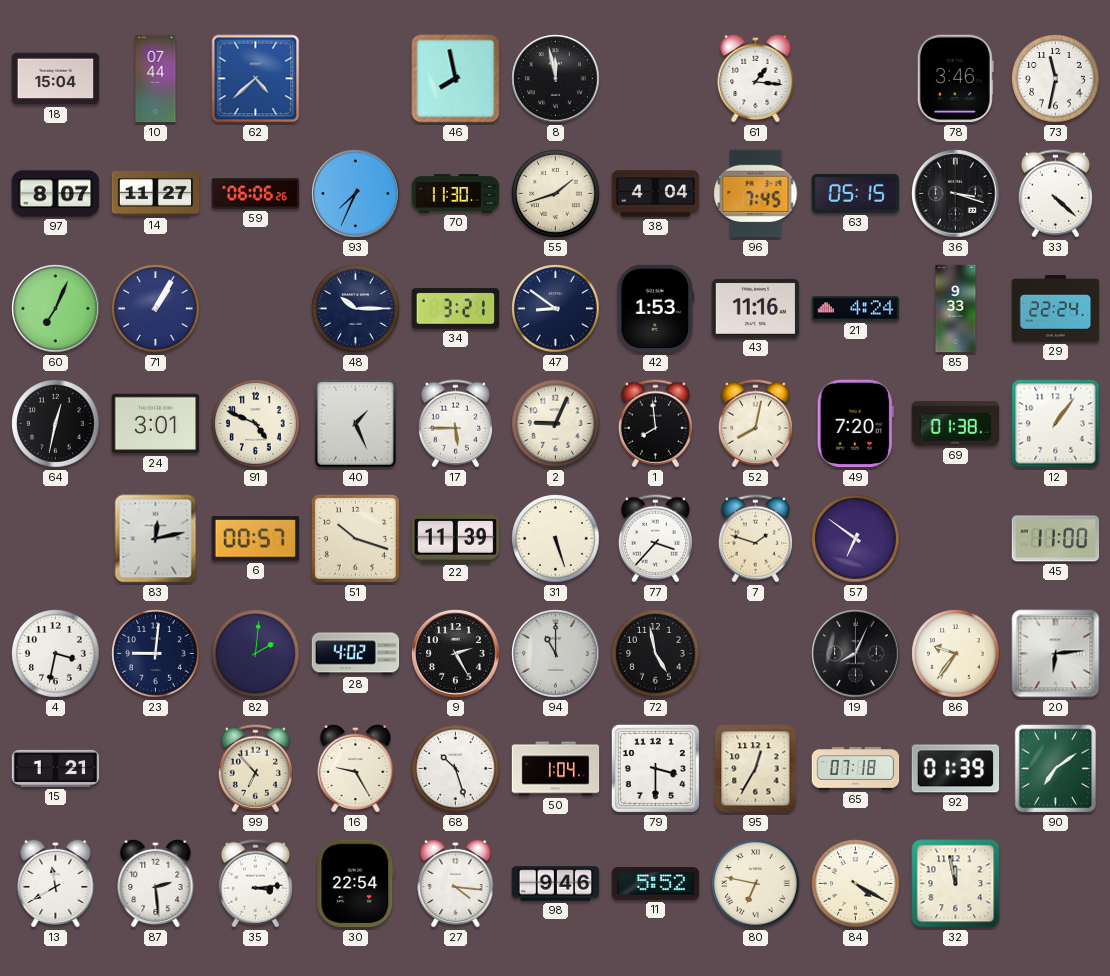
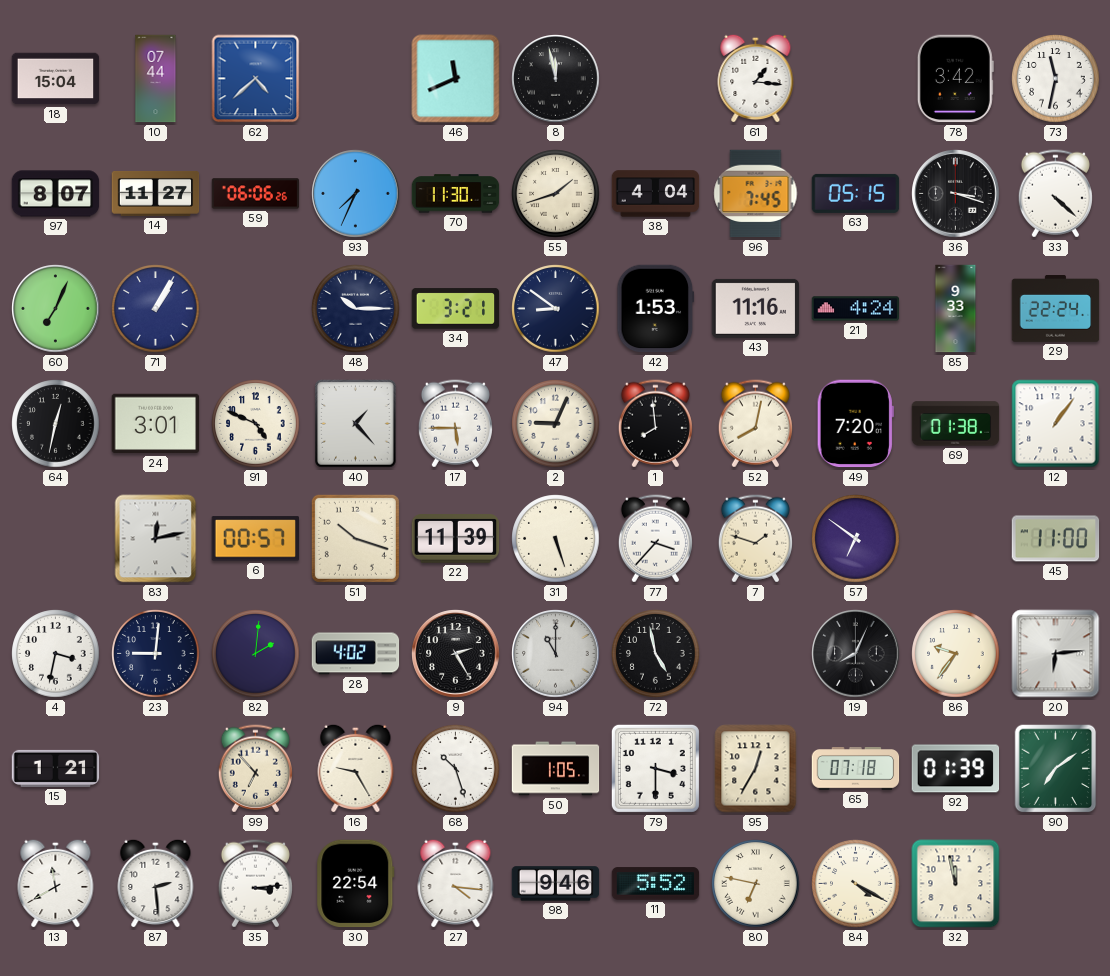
46: 7:58 -> 11:41 (456, 79)
78: 3:46 -> 3:42 (955, 79)
40: 1:26 -> 1:23 (356, 424)
50: 1:04 -> 1:05 (556, 769)
